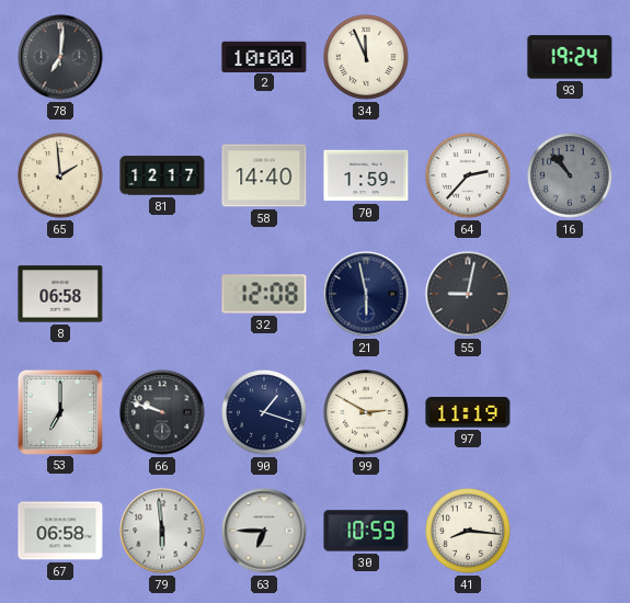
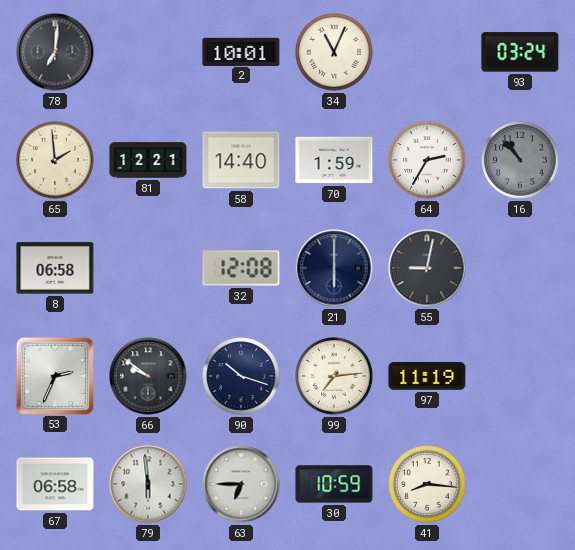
2: 10:00 -> 10:01 (241, 51)
34: 11:56 -> 11:04 (334, 52)
93: 19:24 -> 03:24 (520, 52)
81: 12:17 -> 12:21 (148, 160)
64: 2:37 -> 2:35 (427, 160)
21: 5:58 -> 6:00 (334, 268)
53: 7:00 -> 2:34 (54, 375)
66: 9:48 -> 9:51 (148, 376)
90: 1:18 -> 10:18 (241, 376)
99: 2:50 -> 7:14 (334, 376)
